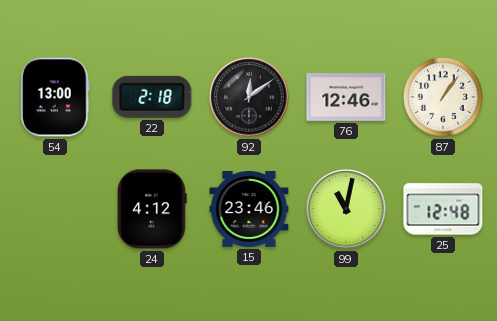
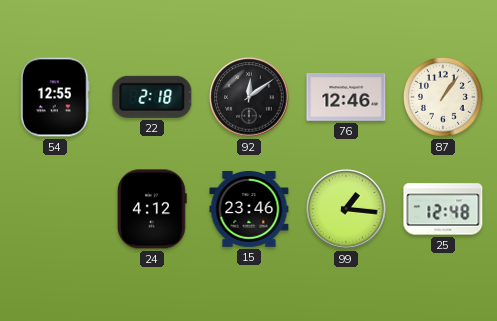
54: 13:00 -> 12:55 (55, 97)
99: 11:02 -> 1:16 (346, 209)
